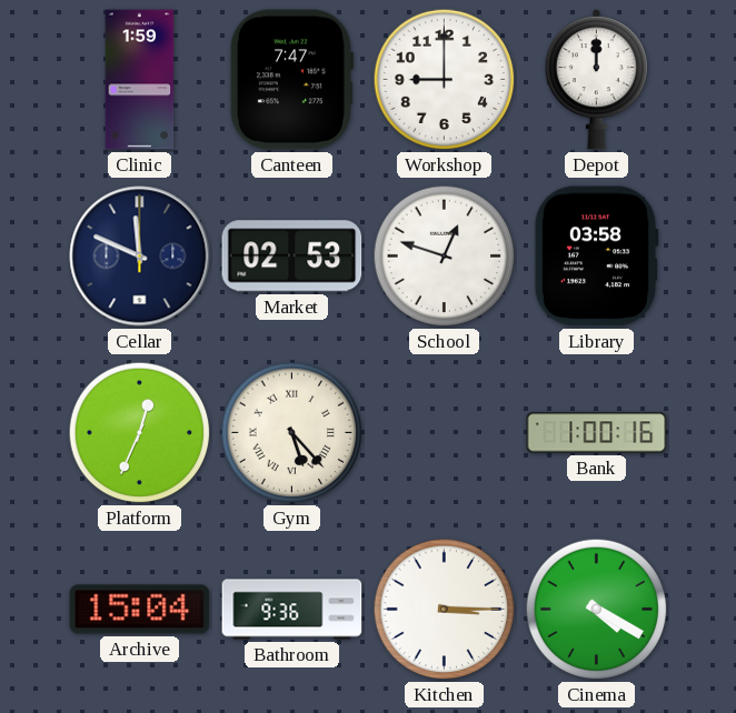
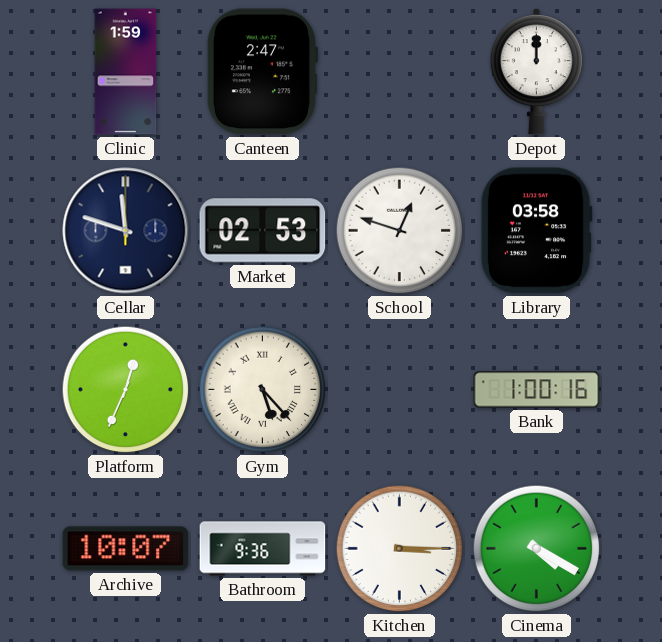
Canteen: 7:47 -> 2:47 (261, 72)
Workshop: 9:00 -> none (445, 80)
Cellar: 11:49 -> 11:48 (126, 231)
Archive: 15:04 -> 10:07 (126, 549)
